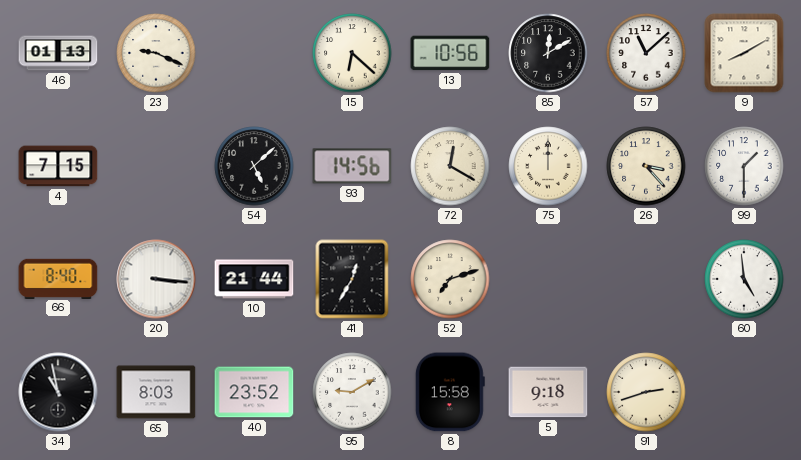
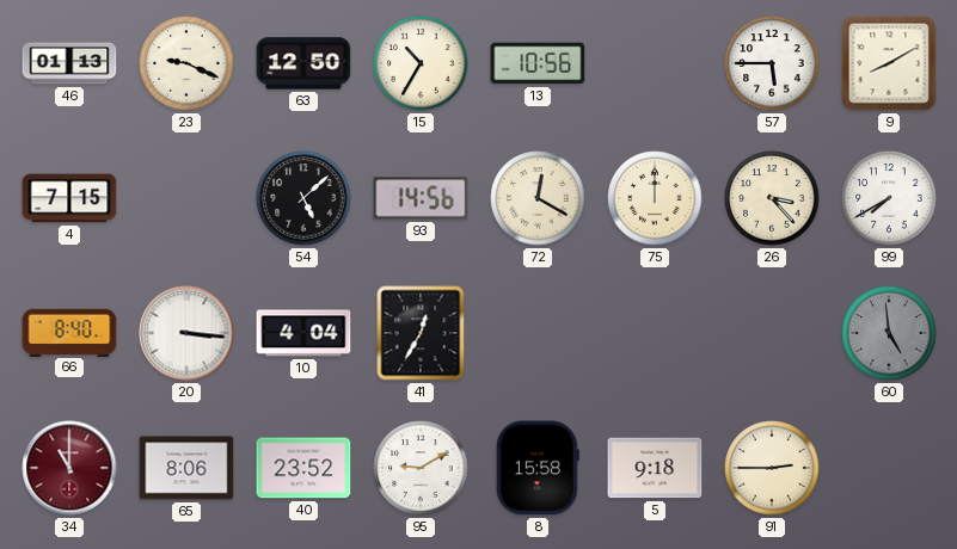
63: none -> 12:50 (303, 63)
15: 6:22 -> 10:35 (421, 63)
85: 12:10 -> none (548, 53)
57: 11:08 -> 5:45 (772, 63)
99: 1:30 -> 7:40 (889, 198)
10: 21:44 -> 4:04 (303, 333)
52: 7:12 -> none (450, 279)
60 dial: white -> grey (889, 333)
34: 10:58 -> 11:00 (69, 468)
34 dial: black -> burgundy (69, 468)
65: 8:03 -> 8:06 (186, 468)
91: 2:42 -> 2:45 (772, 468)
